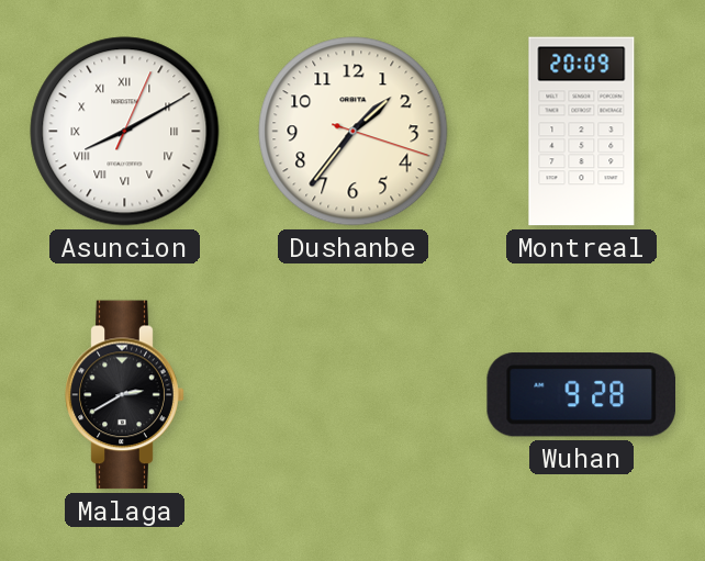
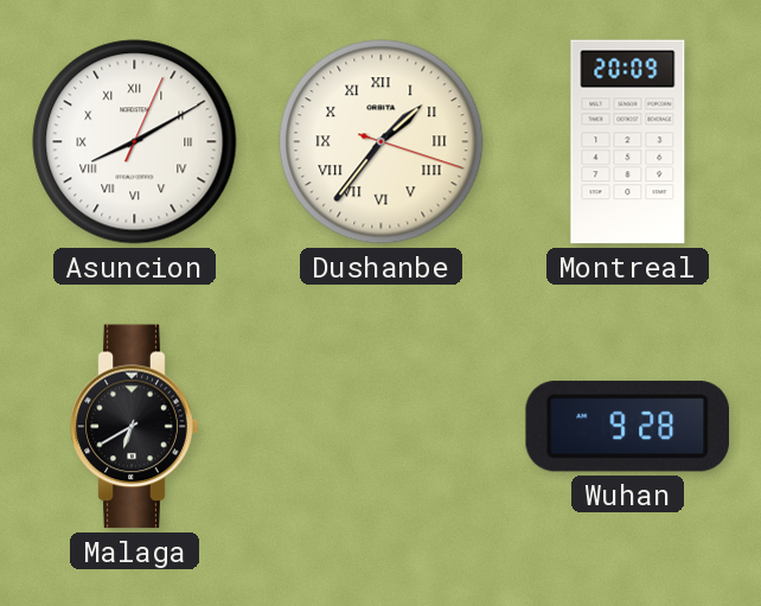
Dushanbe numerals: Arabic -> Roman (382, 142)
Malaga: 2:40 -> 6:40 (135, 427)
